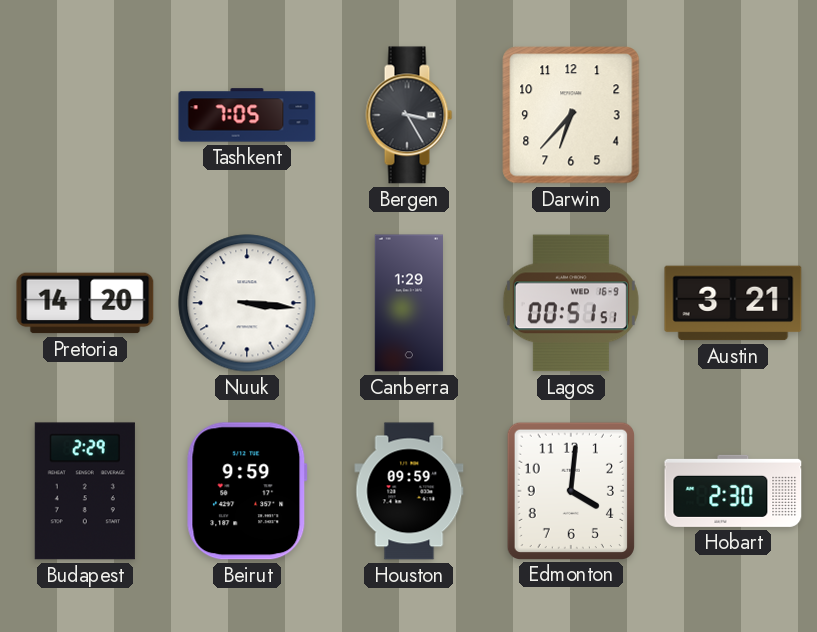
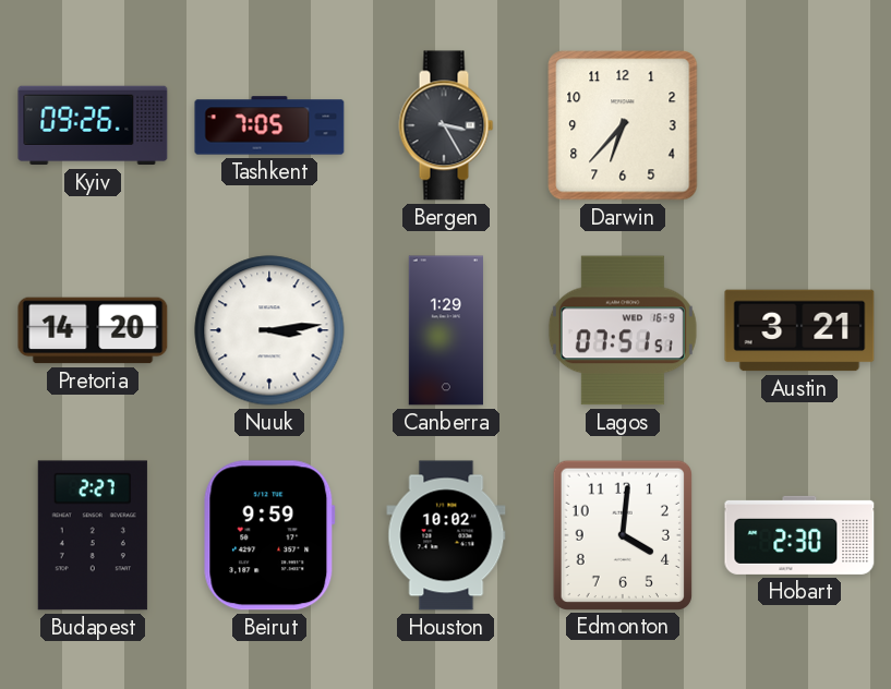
Kyiv: none -> 09:26 (93, 125)
Nuuk: 3:16 -> 3:14 (269, 330)
Lagos: 00:51 -> 07:51 (623, 330)
Budapest: 2:29 -> 2:27 (93, 535)
Houston: 09:59 -> 10:02 (446, 535)
